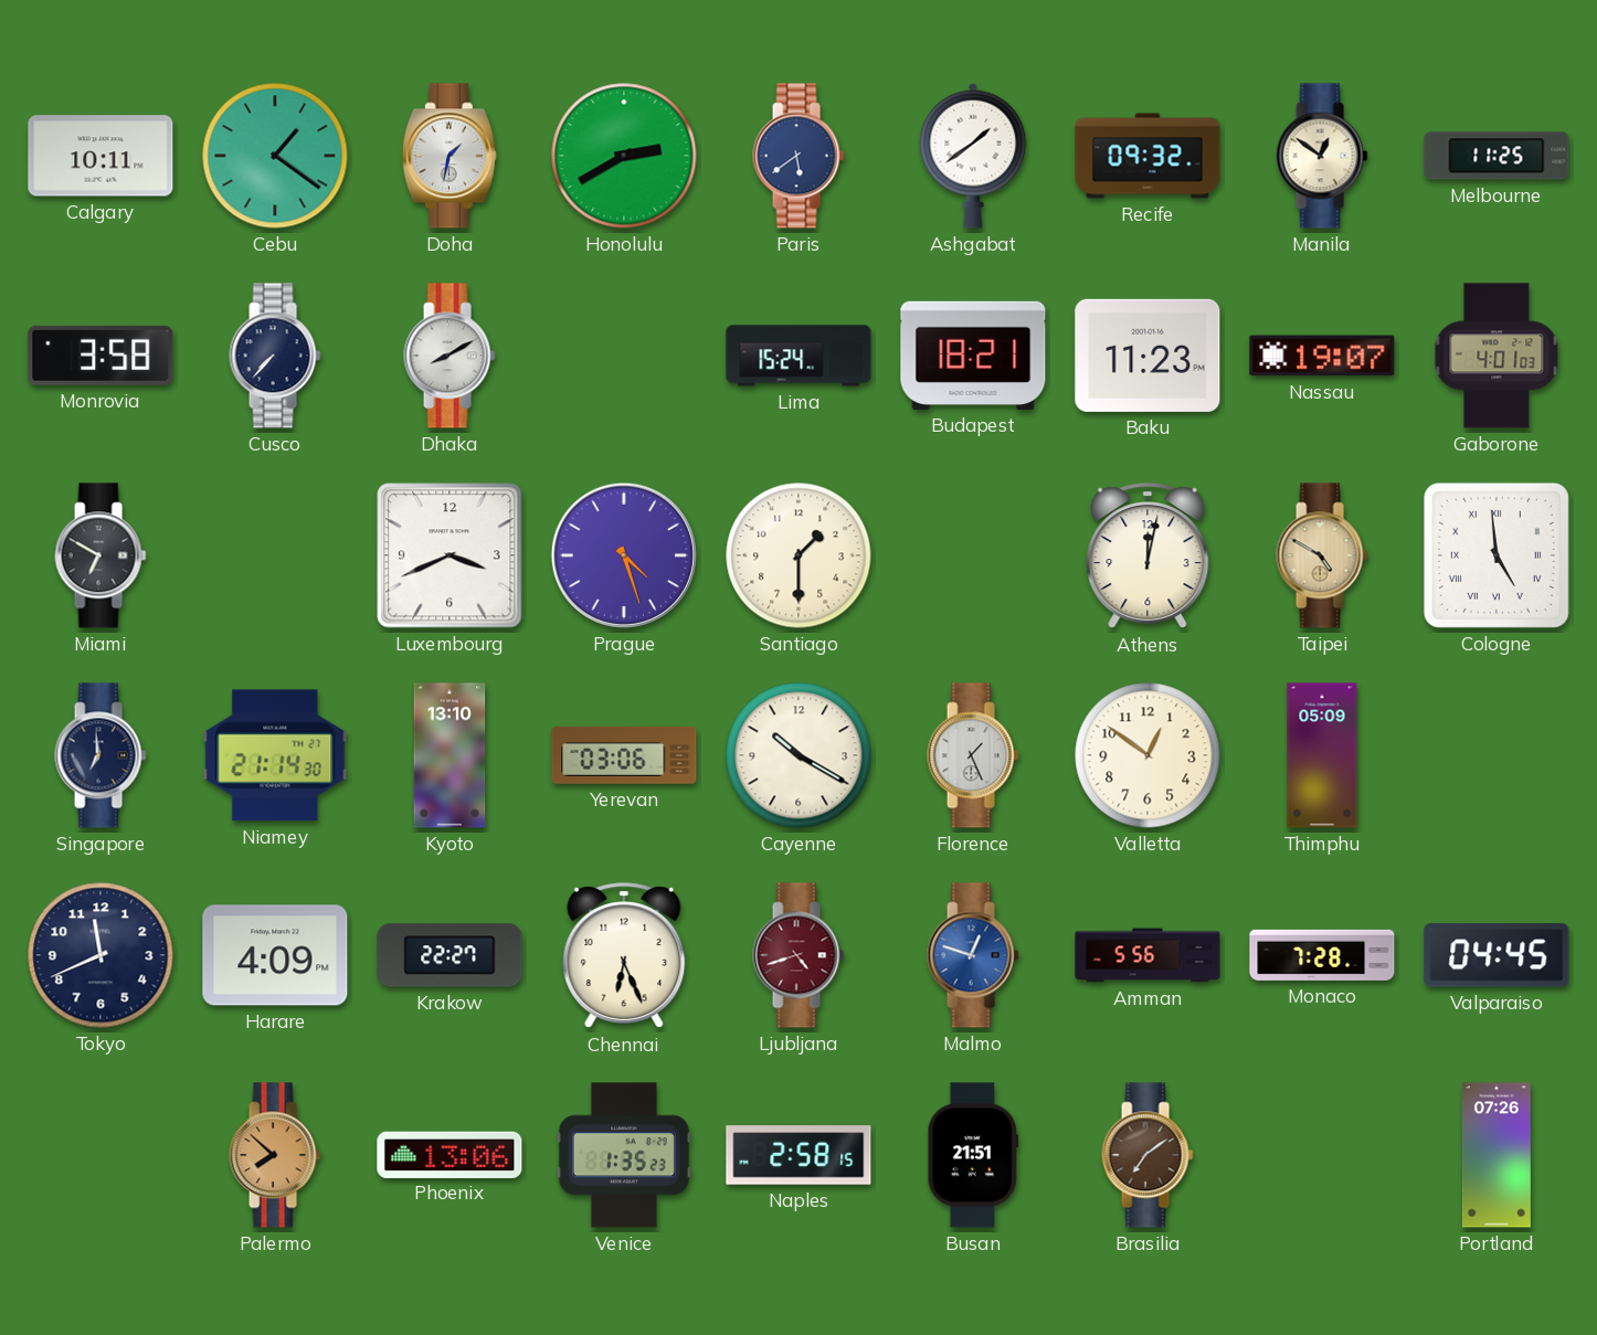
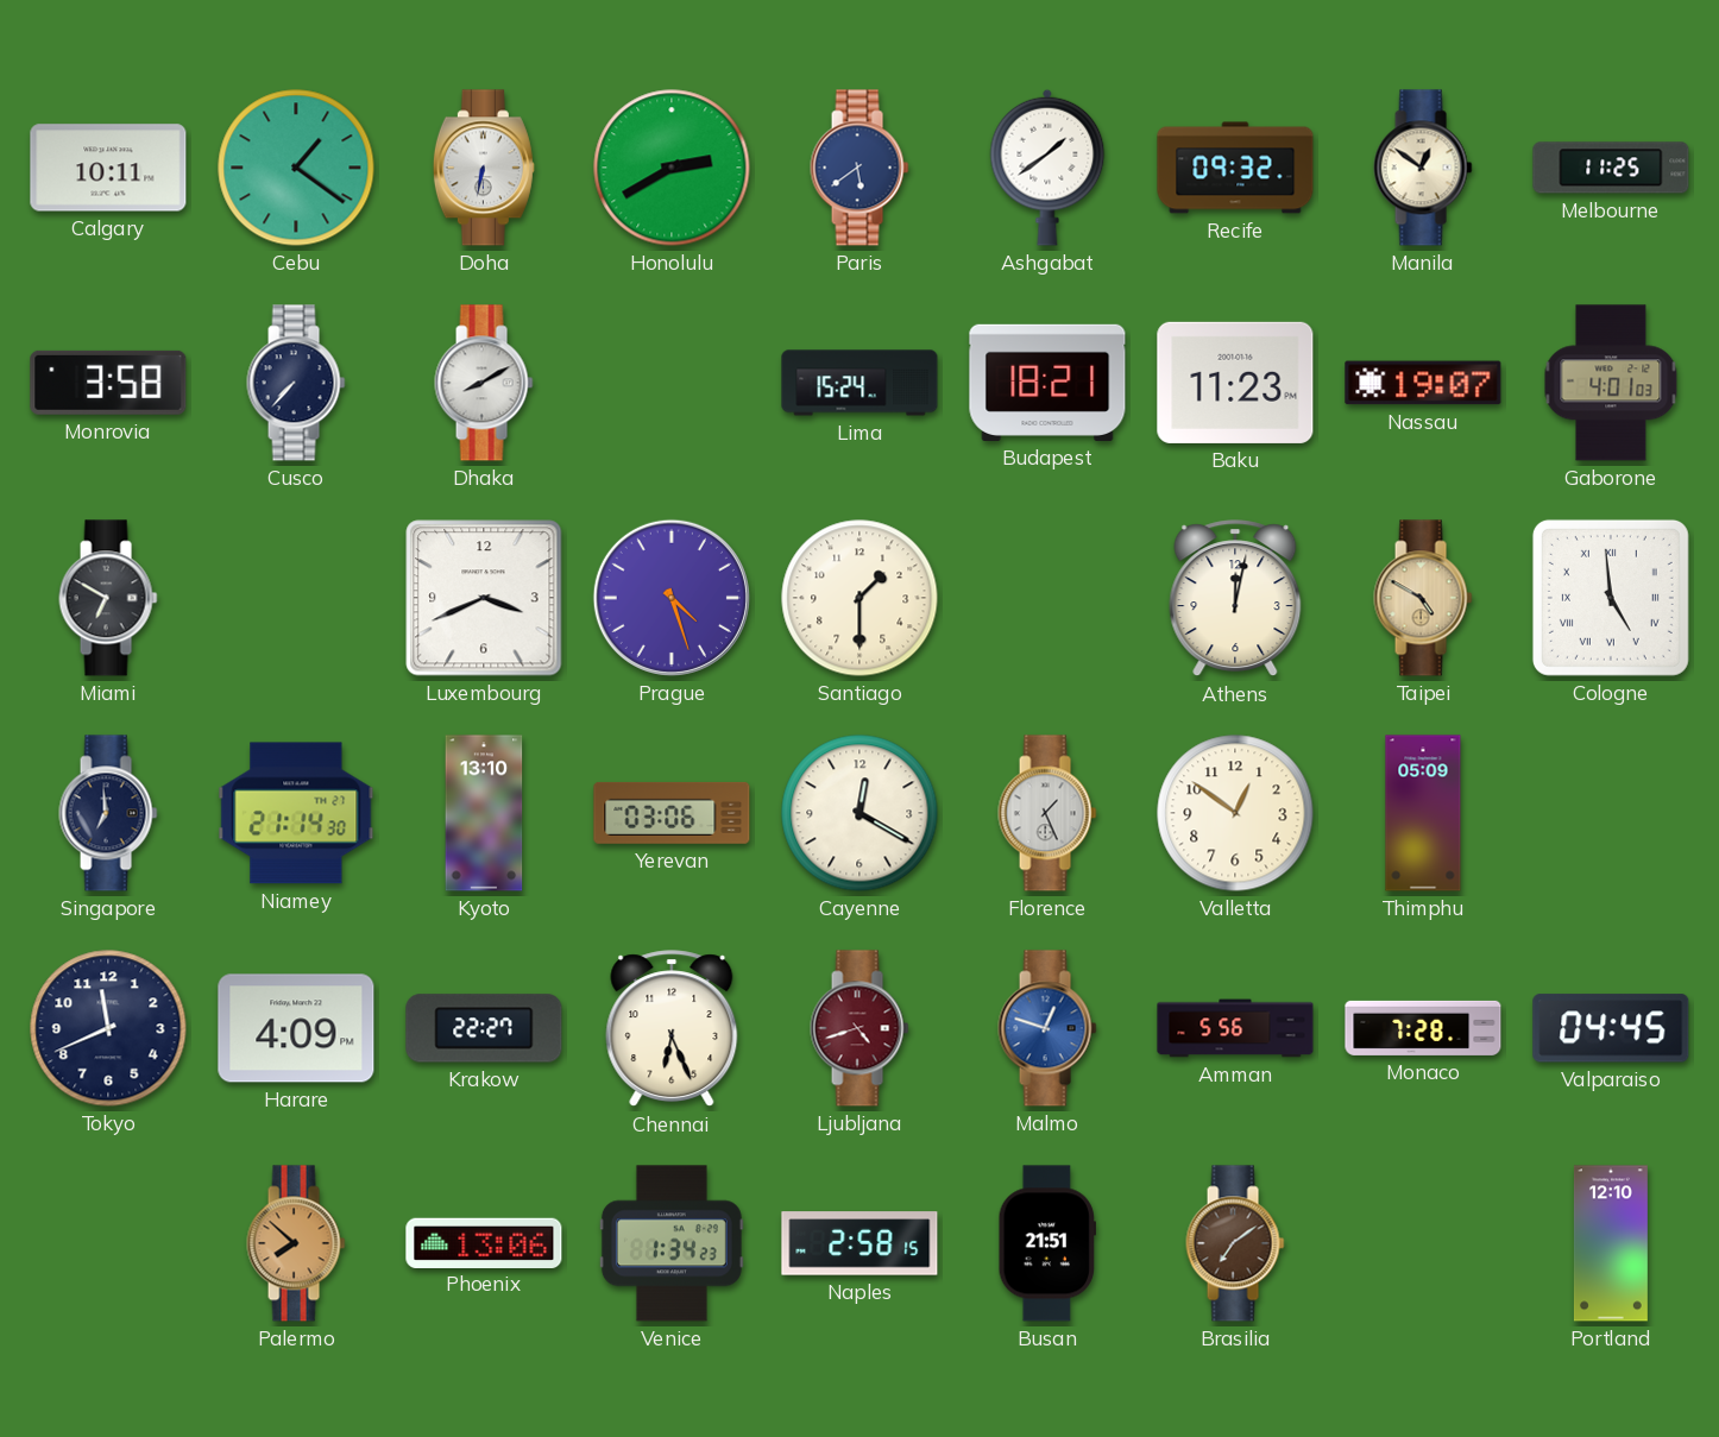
Doha: 1:32 -> 6:32 (484, 168)
Cayenne: 10:20 -> 12:20 (859, 813)
Venice: 1:35 -> 1:34 (672, 1243)
Portland: 07:26 -> 12:10 (1611, 1243)
